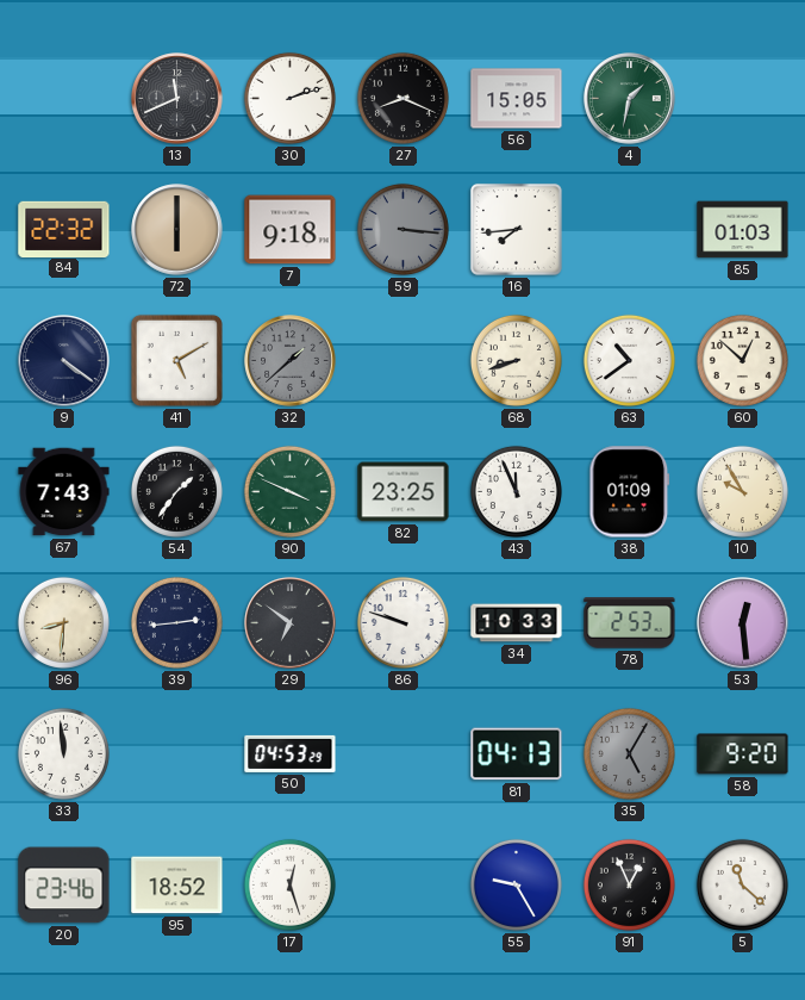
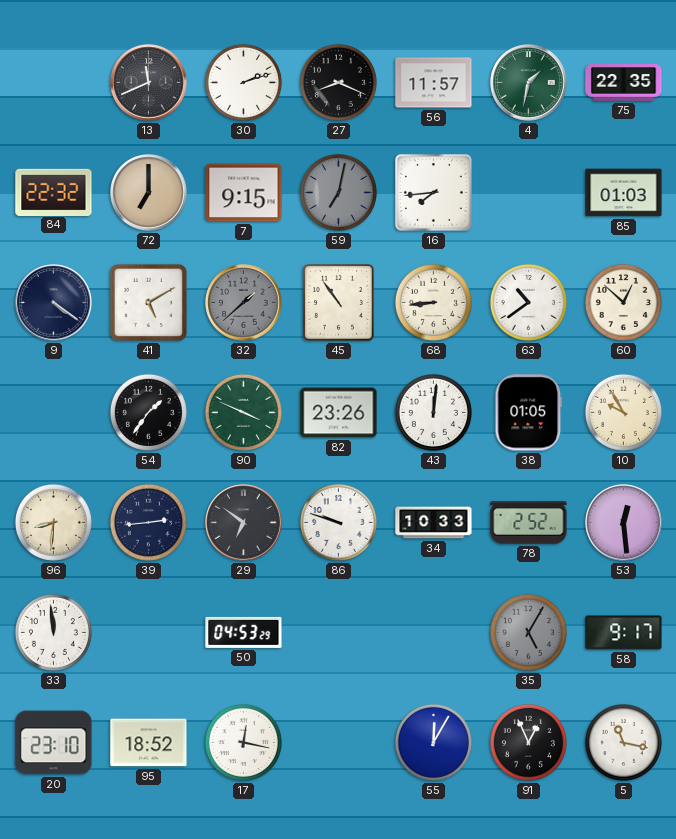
56: 15:05 -> 11:57 (434, 83)
75: none -> 22:35 (624, 83)
72: 6:00 -> 7:00 (149, 193)
7: 9:18 -> 9:15 (244, 193)
59: 3:16 -> 7:02 (338, 192)
45: none -> 10:54 (338, 303)
68: 8:42 -> 8:44 (433, 302)
67: 7:43 -> none (64, 492)
82: 23:25 -> 23:26 (339, 413)
43: 11:56 -> 12:01 (433, 412)
38: 01:09 -> 01:05 (529, 413)
78: 2:53 -> 2:52 (529, 523)
81: 04:13 -> none (517, 754)
58: 9:20 -> 9:17 (624, 633)
20: 23:46 -> 23:10 (54, 743)
17: 12:27 -> 12:17 (243, 742)
55: 9:25 -> 12:05 (433, 742)
5: 11:22 -> 11:17 (623, 742)
